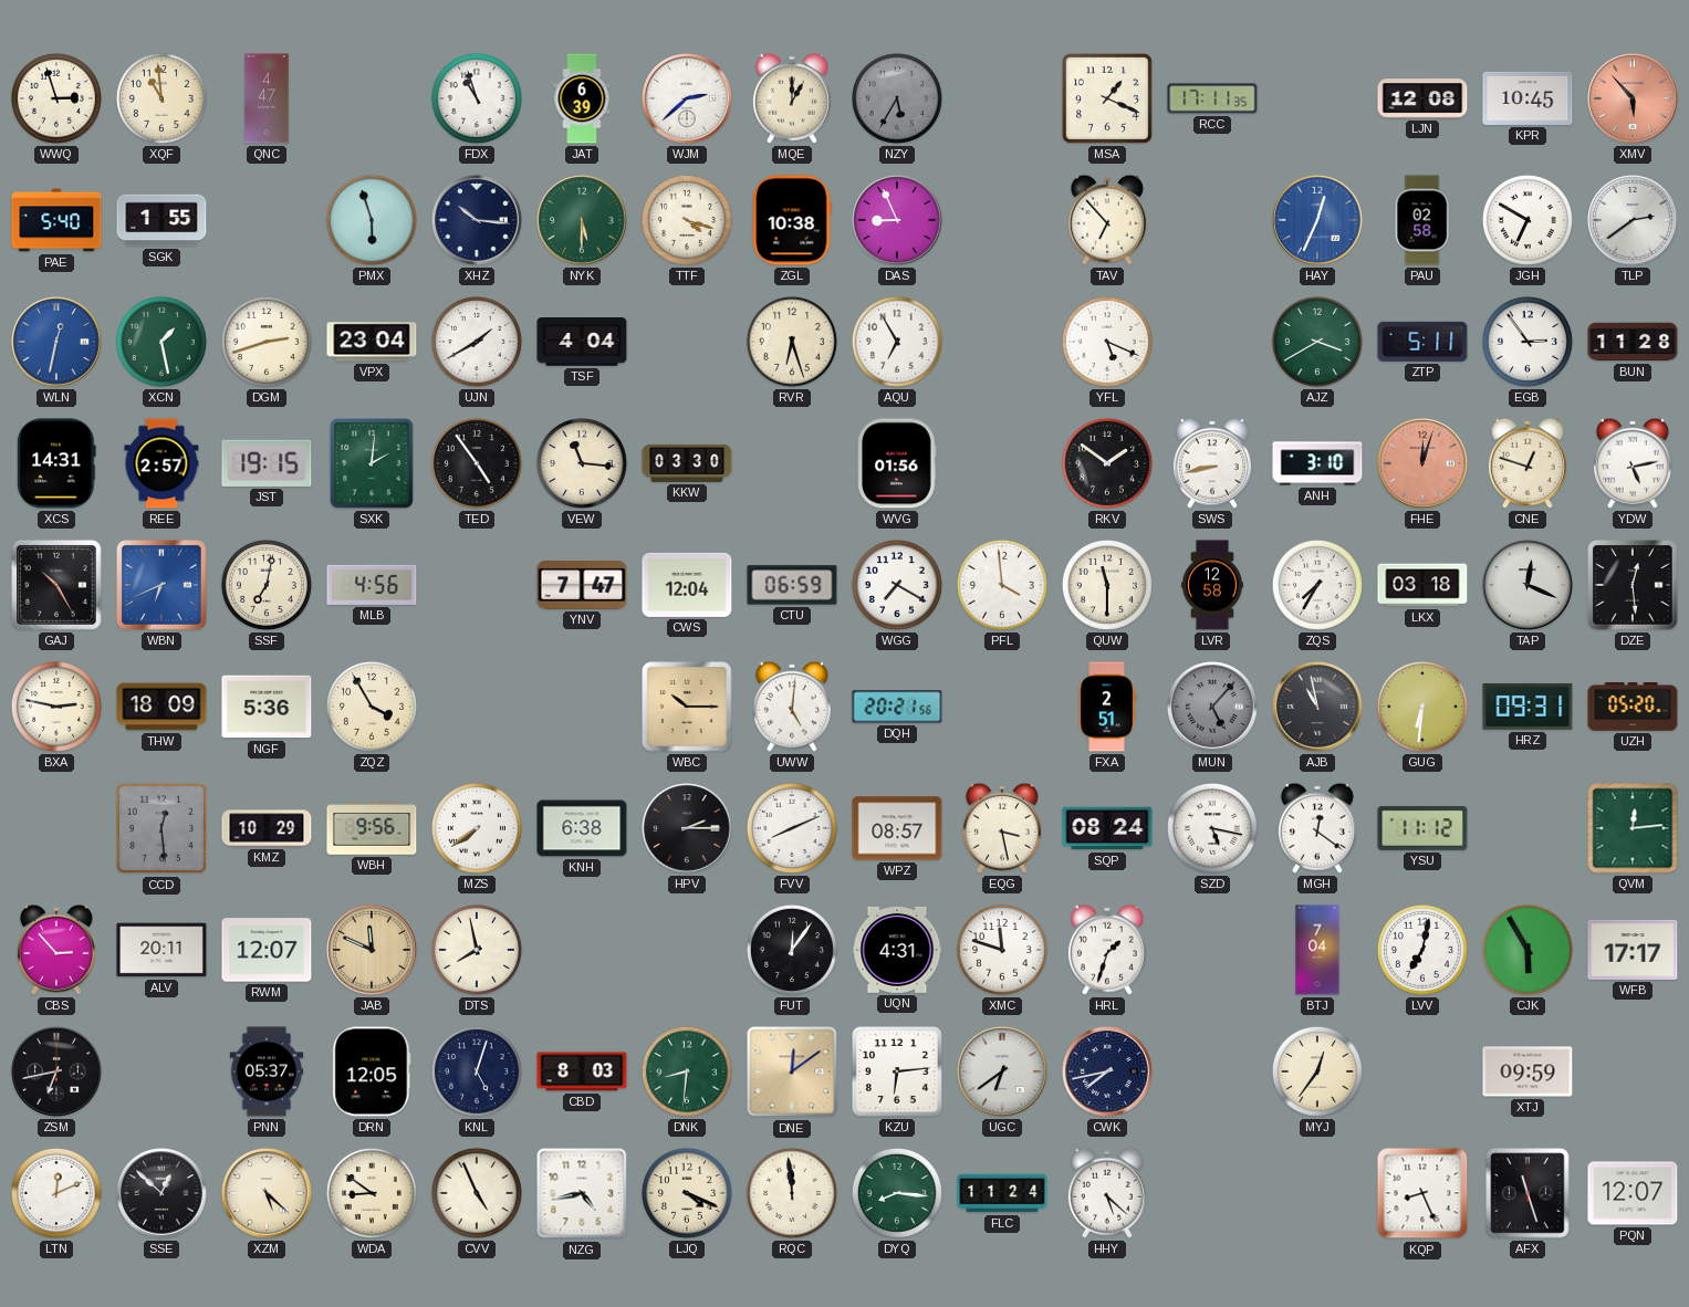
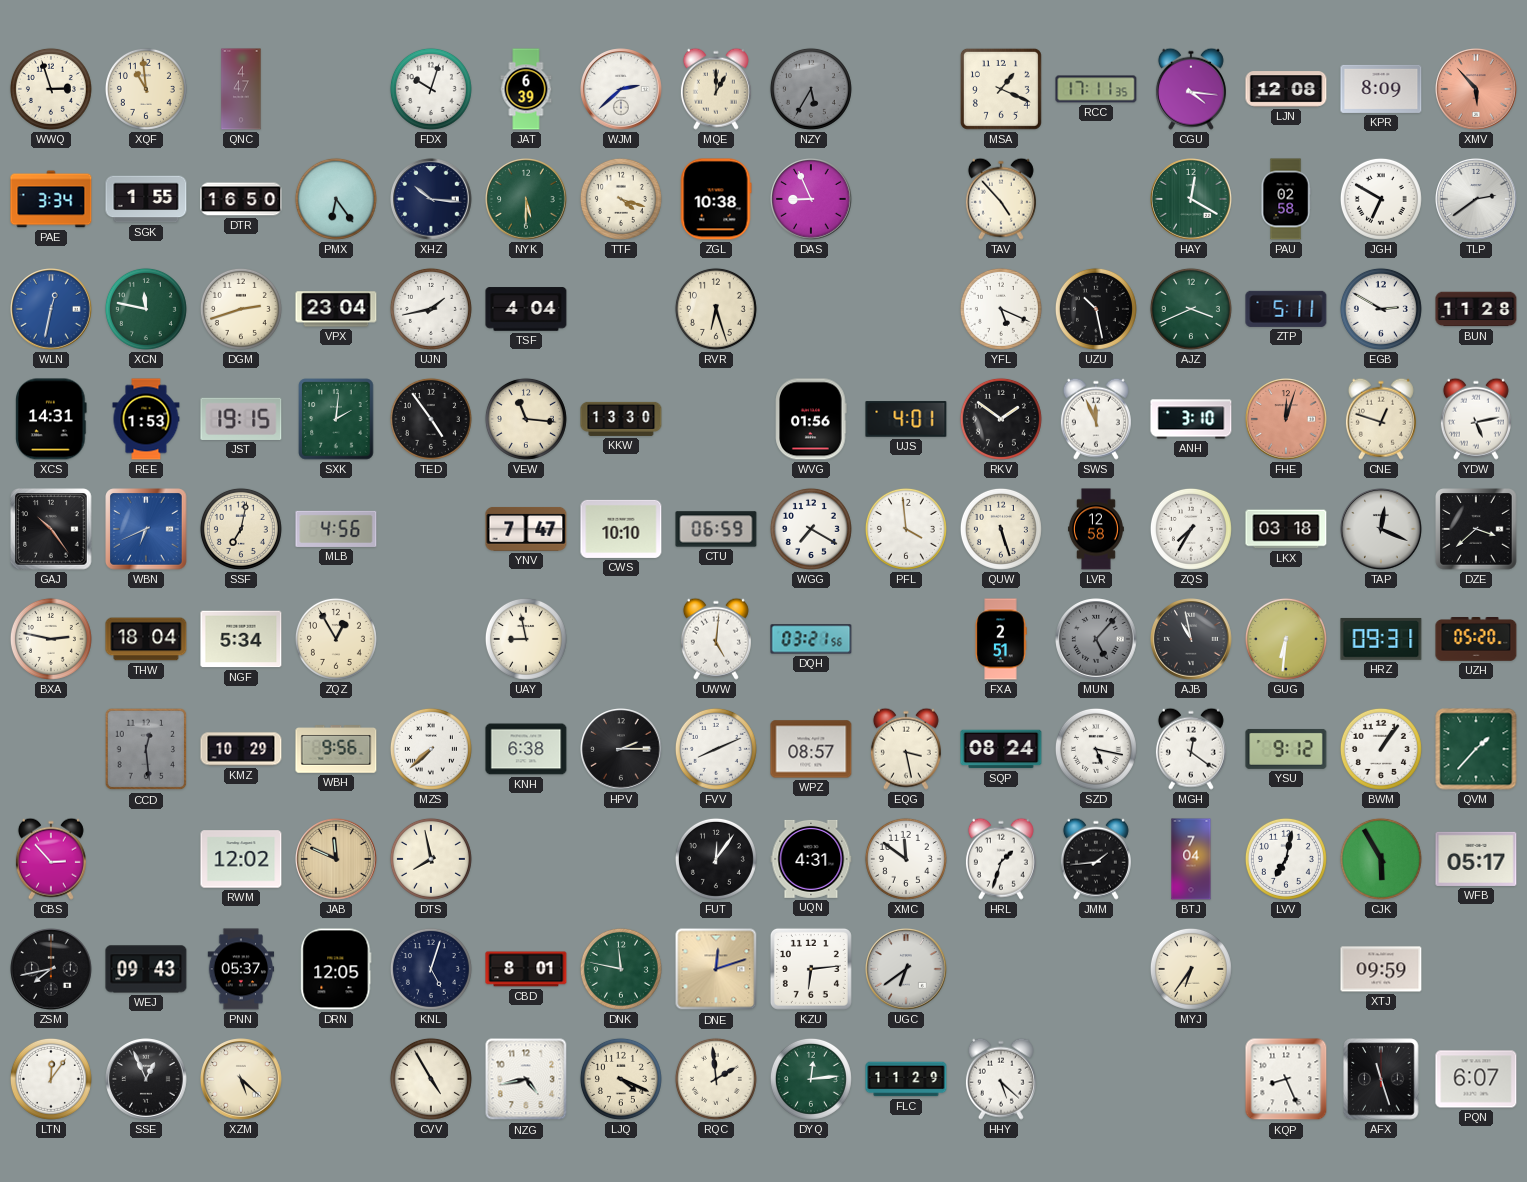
FDX: 10:57 -> 10:03 (431, 89)
CGU: none -> 4:16 (1191, 89)
KPR: 10:45 -> 8:09 (1381, 89)
PAE: 5:40 -> 3:34 (51, 199)
DTR: none -> 16:50 (241, 199)
PMX: 5:57 -> 6:24 (336, 199)
TAV: 6:53 -> 4:53 (1001, 199)
HAY: 12:34 -> 12:20 (1191, 199)
HAY dial: blue -> green (1191, 199)
XCN: 1:28 -> 11:47 (146, 309)
UJN: 1:40 -> 1:43 (431, 309)
AQU: 6:55 -> none (897, 342)
UZU: none -> 10:28 (1096, 309)
AJZ: 3:40 -> 3:41 (1191, 309)
EGB: 2:54 -> 2:50 (1381, 309)
REE: 2:57 -> 1:53 (146, 419)
KKW: 03:30 -> 13:30 (621, 419)
UJS: none -> 4:01 (906, 419)
SWS: 8:43 -> 11:56 (1096, 419)
GAJ: 10:25 -> 10:24 (51, 529)
CWS: 12:04 -> 10:10 (621, 529)
QUW: 11:30 -> 5:27 (1001, 529)
DZE: 12:29 -> 3:38 (1476, 529)
THW: 18:09 -> 18:04 (146, 639)
NGF: 5:36 -> 5:34 (241, 639)
ZQZ: 3:55 -> 12:55 (336, 639)
UAY: none -> 8:58 (526, 639)
WBC: 10:15 -> none (687, 707)
DQH: 20:21 -> 03:21 (811, 639)
MZS: 7:39 -> 7:38 (431, 749)
YSU: 11:12 -> 9:12 (1286, 749)
BWM: none -> 1:06 (1381, 749)
QVM: 12:14 -> 1:37 (1476, 749)
ALV: 20:11 -> none (161, 950)
RWM: 12:07 -> 12:02 (241, 859)
XMC: 11:48 -> 11:51 (906, 859)
JMM: none -> 1:44 (1096, 859)
WFB: 17:17 -> 05:17 (1476, 859)
ZSM: 6:43 -> 7:43 (51, 969)
WEJ: none -> 09:43 (146, 969)
CBD: 8:03 -> 8:01 (526, 969)
DNK: 8:31 -> 11:47 (621, 969)
DNE: 12:09 -> 12:12 (716, 969)
CWK: 7:43 -> none (1107, 1071)
MYJ: 12:36 -> 6:36 (1191, 969)
LTN: 12:11 -> 12:06 (51, 1079)
SSE: 12:52 -> 12:56 (146, 1079)
WDA: 8:51 -> none (372, 1193)
CVV: 4:56 -> 4:55 (431, 1079)
RQC: 11:59 -> 1:59 (716, 1079)
DYQ: 8:16 -> 12:14 (811, 1079)
FLC: 11:24 -> 11:29 (906, 1079)
PQN: 12:07 -> 6:07 (1476, 1079)
